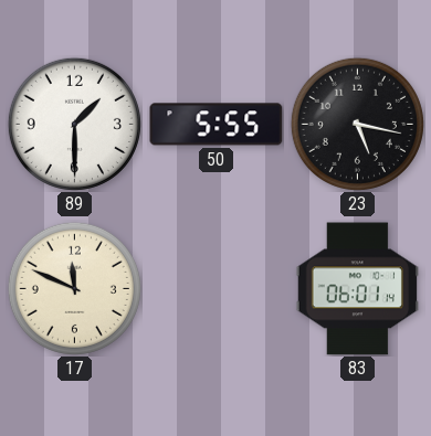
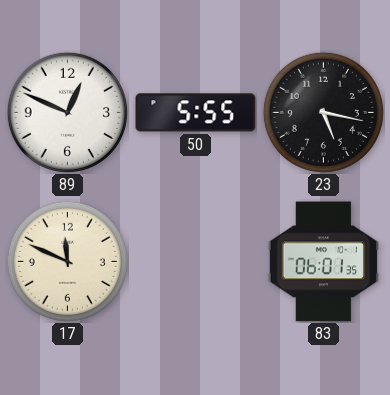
89: 1:30 -> 12:49 (67, 112)
83: 06:01:14 -> 06:01:35 (323, 262)
